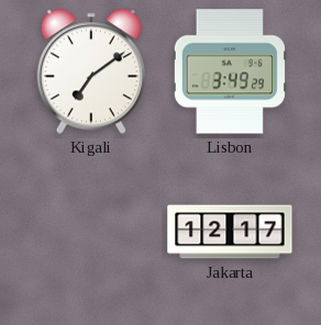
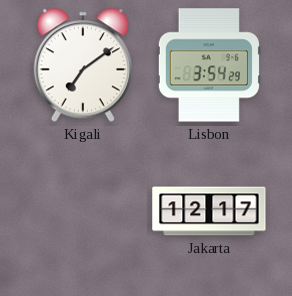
Lisbon: 3:49 -> 3:54 (209, 65)
